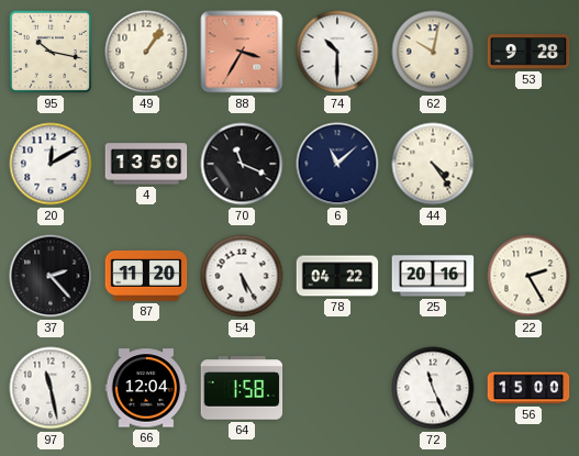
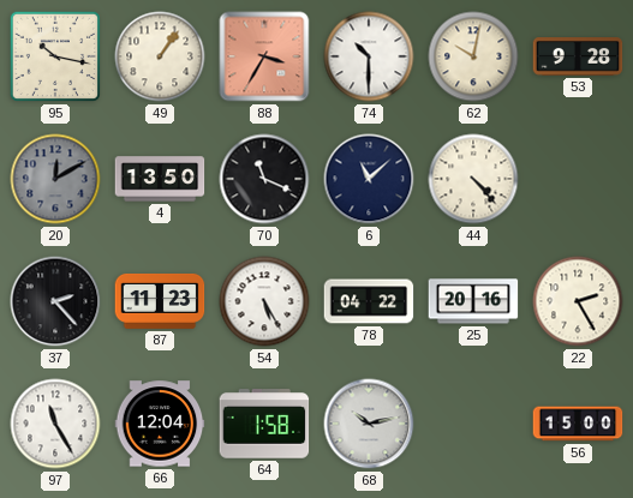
20 dial: white -> grey (55, 179)
44: 4:24 -> 4:23 (473, 179)
87: 11:20 -> 11:23 (160, 301)
97: 11:28 -> 11:25 (55, 424)
68: none -> 10:13 (369, 424)
72: 11:26 -> none (433, 388)
